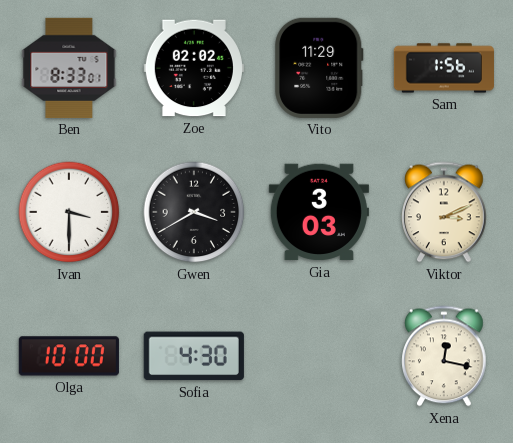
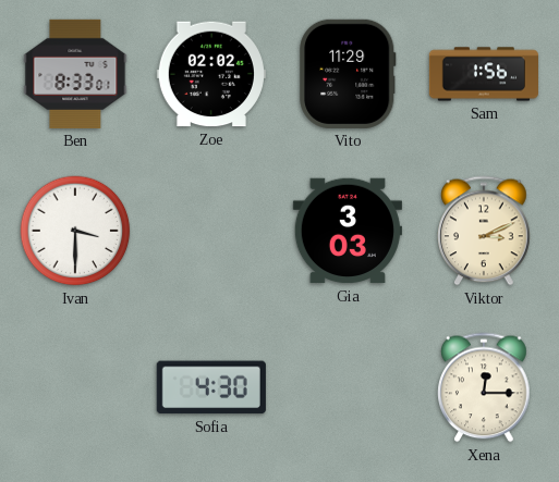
Gwen: 3:40 -> none (194, 212)
Olga: 10:00 -> none (69, 356)
Xena: 12:17 -> 12:15 (484, 387)
